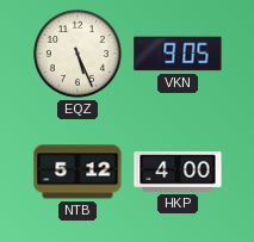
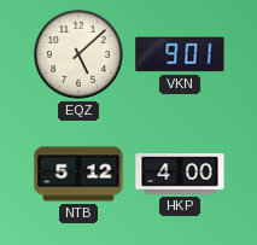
EQZ: 5:26 -> 5:08 (80, 56)
VKN: 9:05 -> 9:01 (180, 54)
